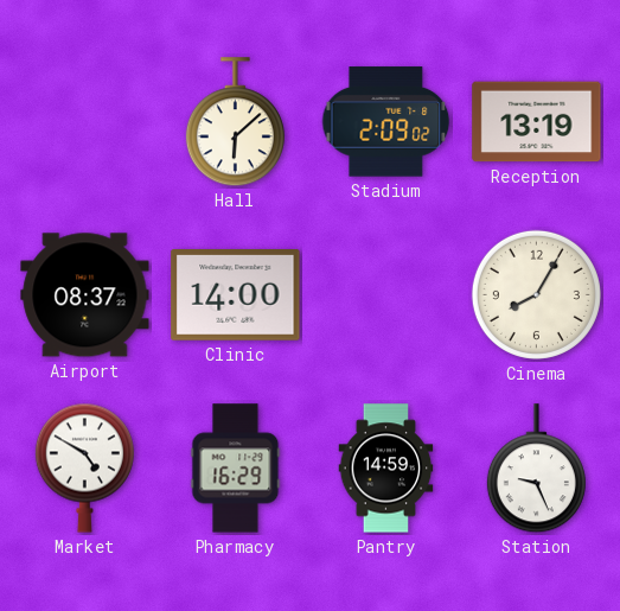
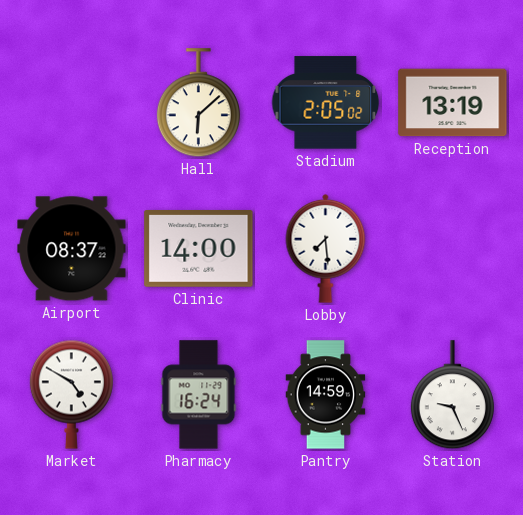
Stadium: 2:09 -> 2:05 (326, 103)
Lobby: none -> 7:29 (326, 248)
Cinema: 8:05 -> none (536, 294)
Pharmacy: 16:29 -> 16:24 (199, 395)
